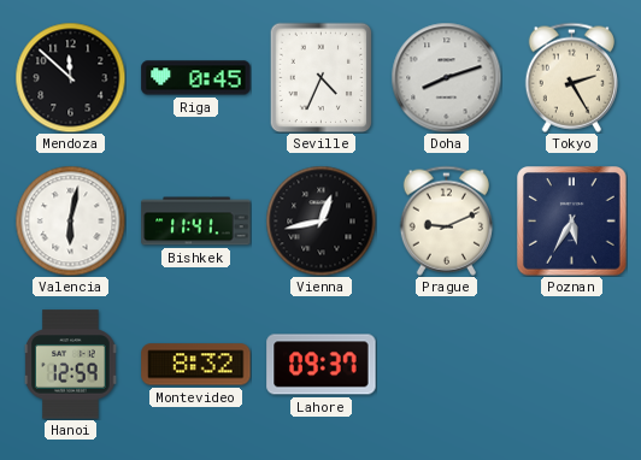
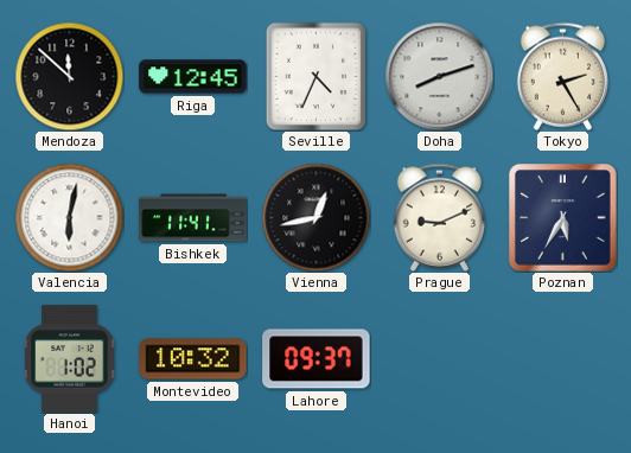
Riga: 0:45 -> 12:45 (193, 77)
Hanoi: 12:59 -> 1:02 (70, 359)
Montevideo: 8:32 -> 10:32 (193, 359)
